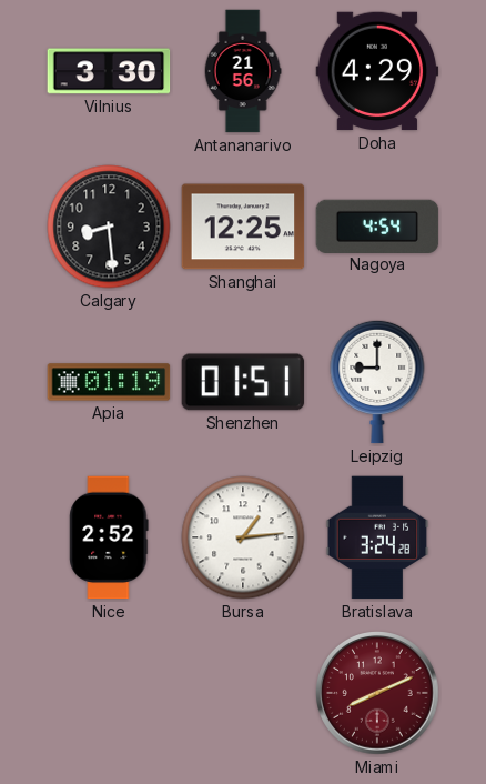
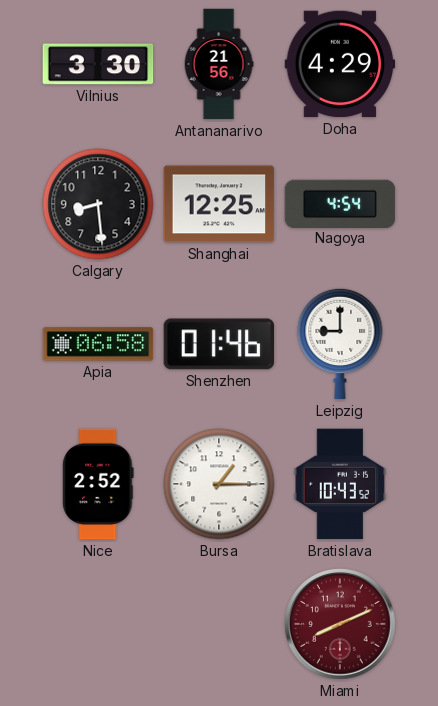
Apia: 01:19 -> 06:58 (98, 344)
Shenzhen: 01:51 -> 01:46 (219, 344)
Bursa: 1:14 -> 1:15 (219, 484)
Bratislava: 3:24 -> 10:43 (340, 484)
